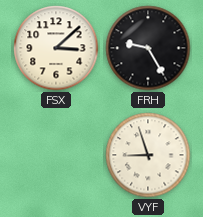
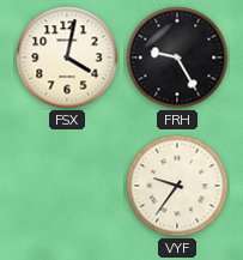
FSX: 3:08 -> 4:02 (67, 58)
VYF: 8:57 -> 9:36 (177, 186)
